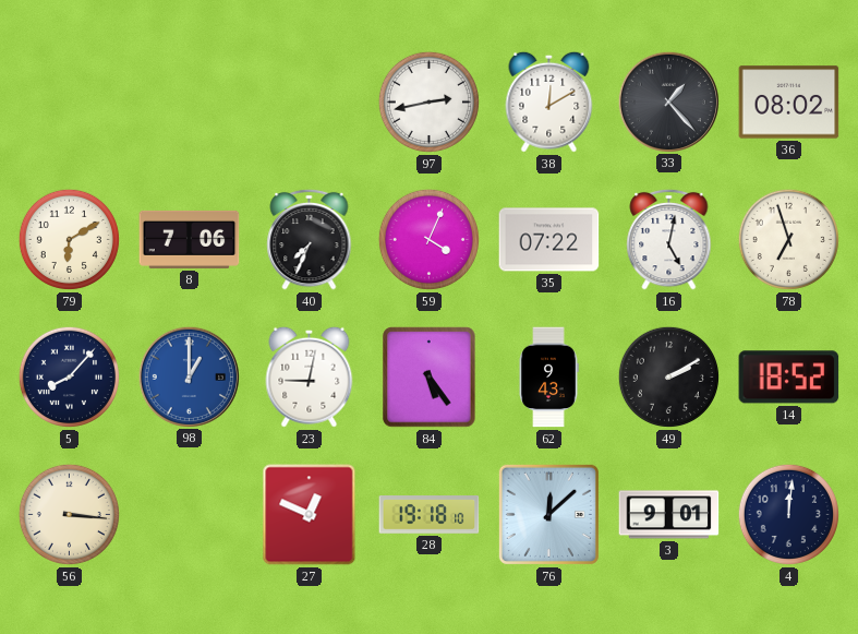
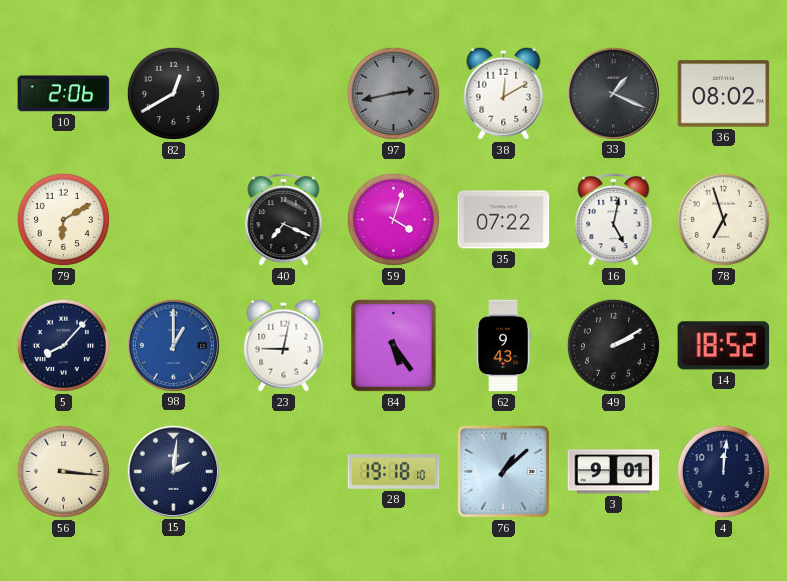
10: none -> 2:06 (64, 94)
82: none -> 12:40 (173, 93)
97 dial: white -> grey (393, 93)
33: 1:23 -> 1:19 (613, 93)
8: 7:06 -> none (190, 239)
40: 7:34 -> 7:19 (284, 219)
59: 4:04 -> 4:03 (393, 219)
15: none -> 2:01 (173, 471)
27: 12:49 -> none (310, 515)
76: 12:08 -> 1:08 (503, 471)
